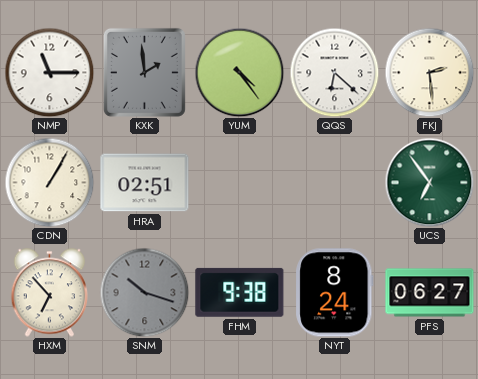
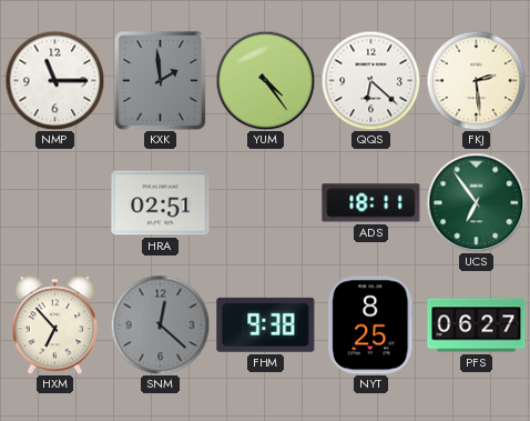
CDN: 1:05 -> none (49, 182)
ADS: none -> 18:11 (371, 203)
SNM: 10:18 -> 12:22 (160, 324)
NYT: 8:24 -> 8:25 (371, 325)
